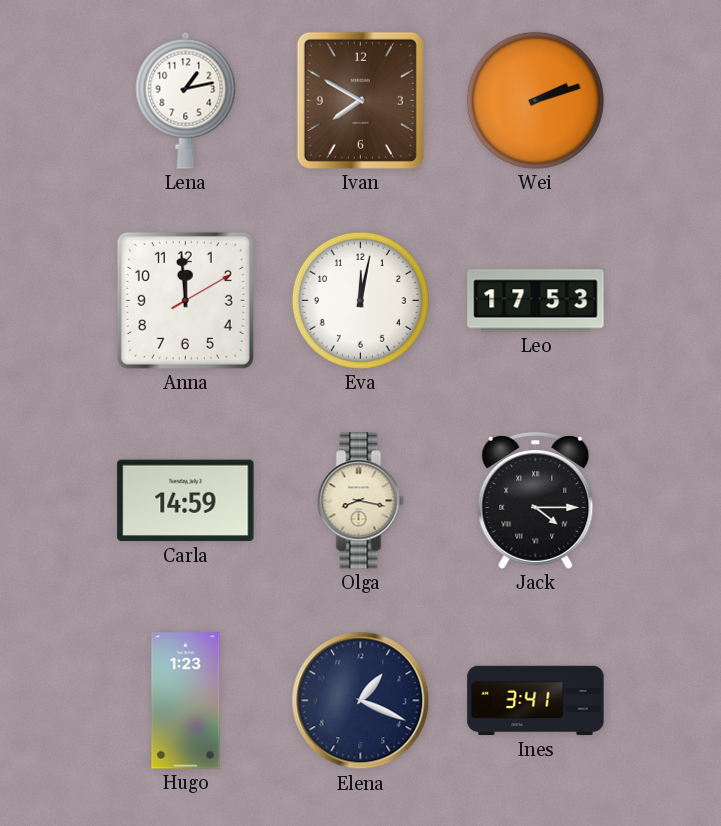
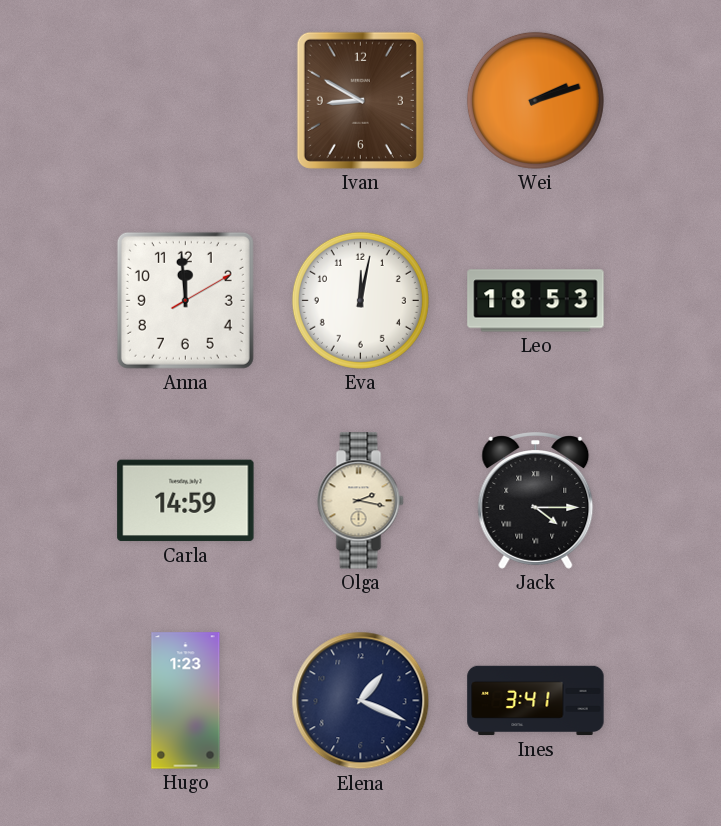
Lena: 1:13 -> none (186, 100)
Ivan: 7:50 -> 8:50 (360, 100)
Leo: 17:53 -> 18:53 (536, 301)
Olga: 8:17 -> 2:17 (361, 501)
